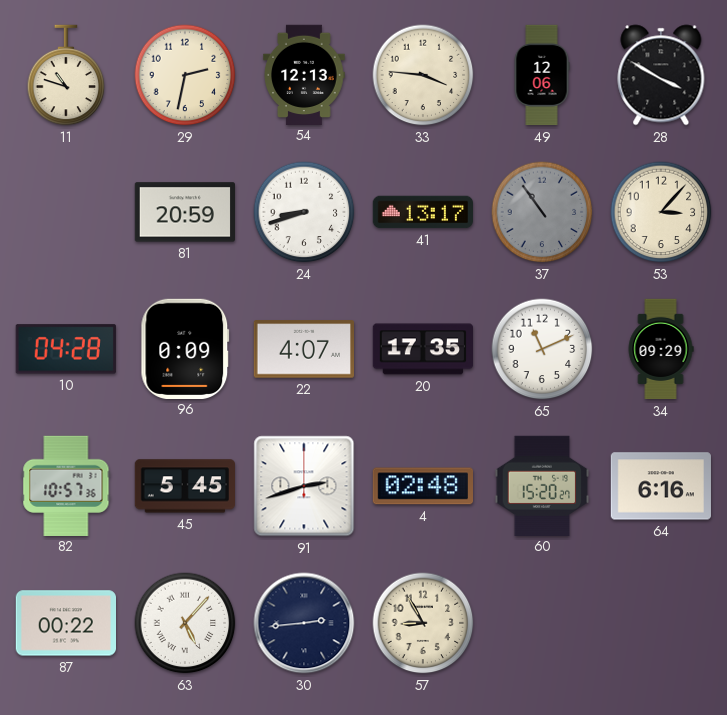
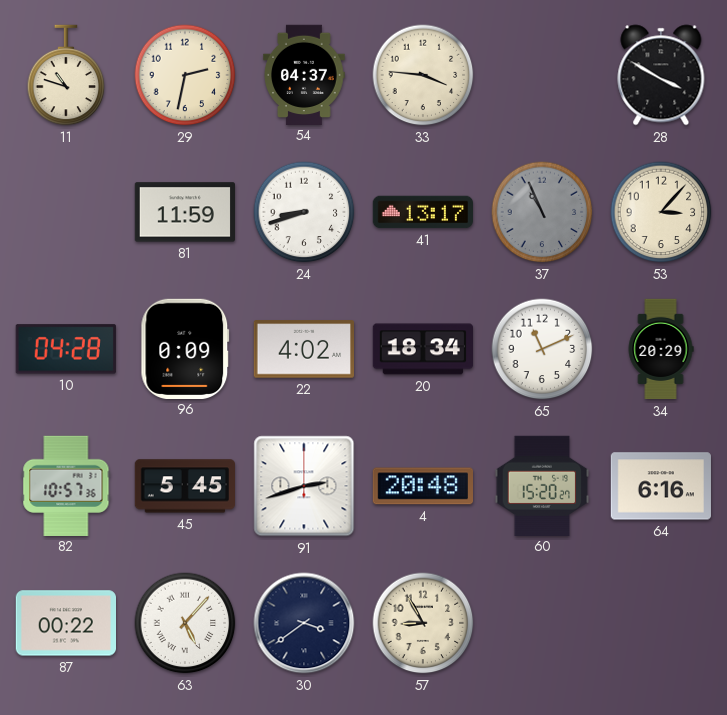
54: 12:13 -> 04:37 (304, 74)
49: 12:06 -> none (542, 75)
81: 20:59 -> 11:59 (184, 212)
37: 10:54 -> 10:56 (542, 212)
22: 4:07 -> 4:02 (303, 349)
20: 17:35 -> 18:34 (422, 349)
34: 09:29 -> 20:29 (661, 349)
4: 02:48 -> 20:48 (422, 486)
30: 2:44 -> 3:39 (304, 623)
